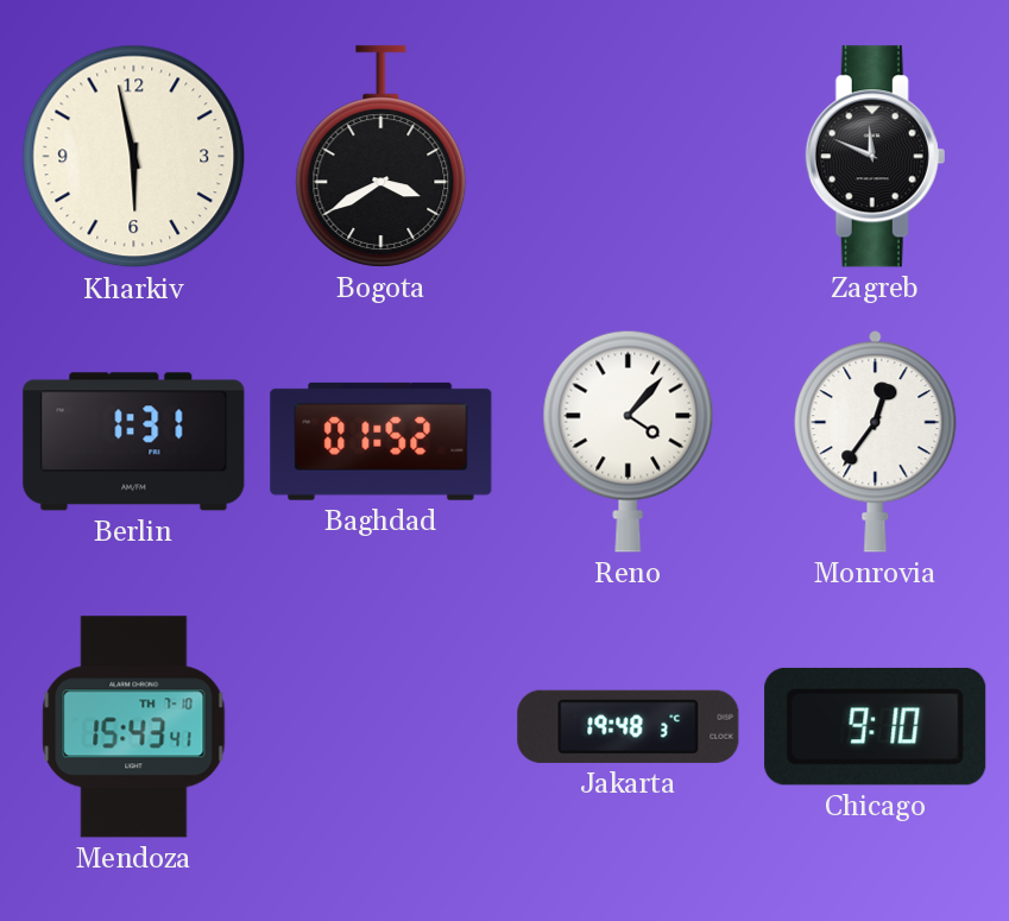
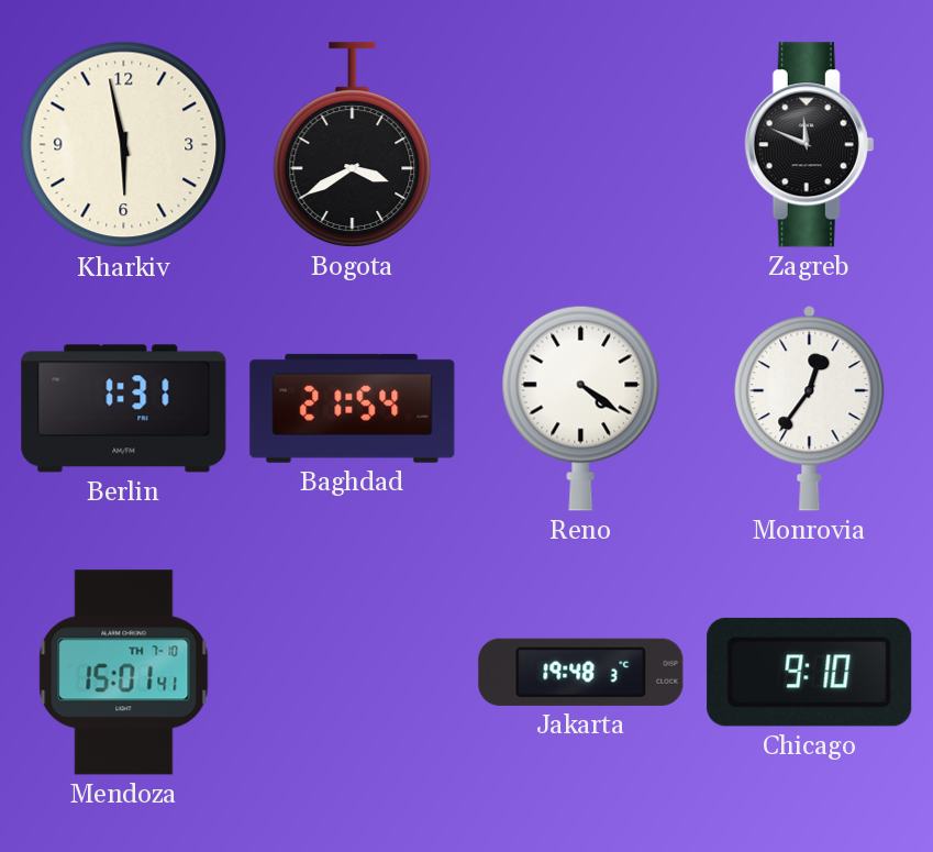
Baghdad: 01:52 -> 21:54 (353, 408)
Reno: 4:07 -> 4:21 (581, 408)
Mendoza: 15:43 -> 15:01 (124, 673)
